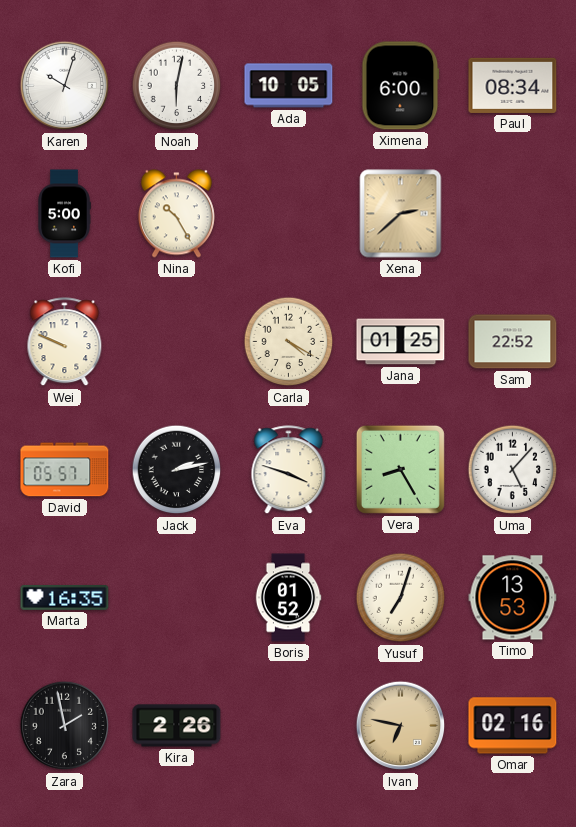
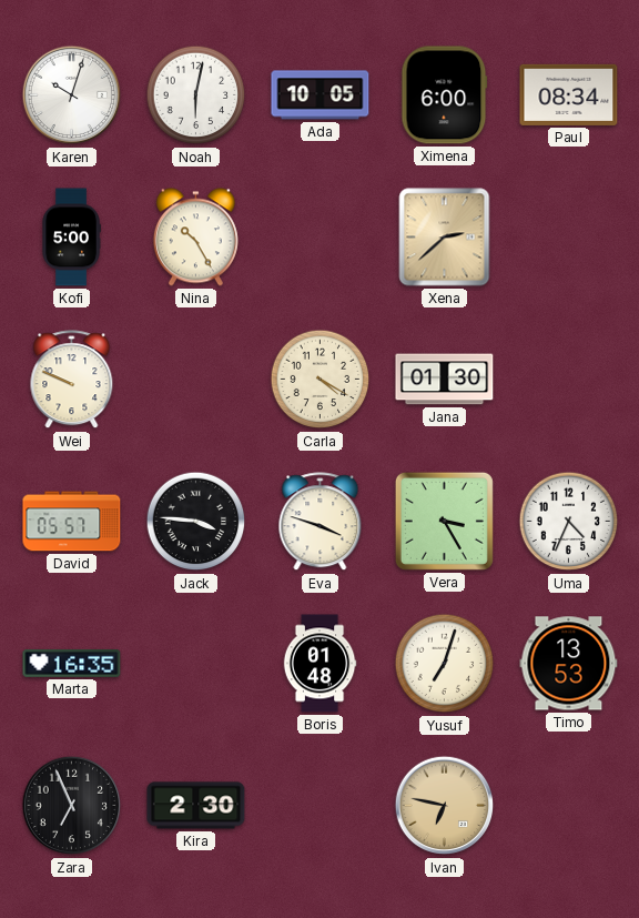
Jana: 01:25 -> 01:30 (445, 380)
Sam: 22:52 -> none (513, 342)
Jack: 2:13 -> 3:46 (196, 522)
Vera: 8:25 -> 3:25 (444, 521)
Uma: 5:07 -> 4:34 (569, 522)
Boris: 01:52 -> 01:48 (319, 664)
Zara: 1:58 -> 6:56 (72, 806)
Kira: 2:26 -> 2:30 (196, 806)
Omar: 02:16 -> none (513, 726)
